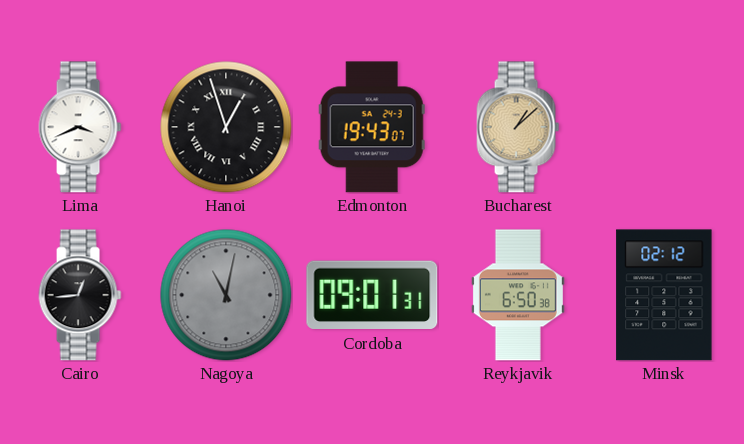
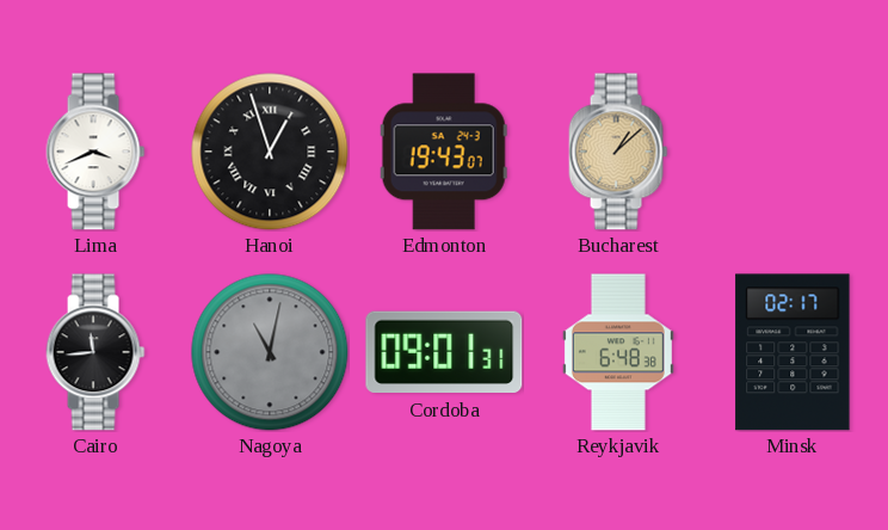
Cairo: 12:44 -> 11:44 (95, 352)
Reykjavik: 6:50 -> 6:48 (618, 352)
Minsk: 02:12 -> 02:17 (793, 352)
